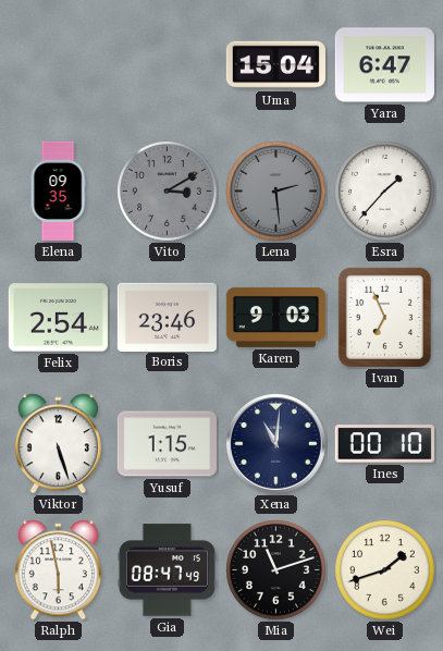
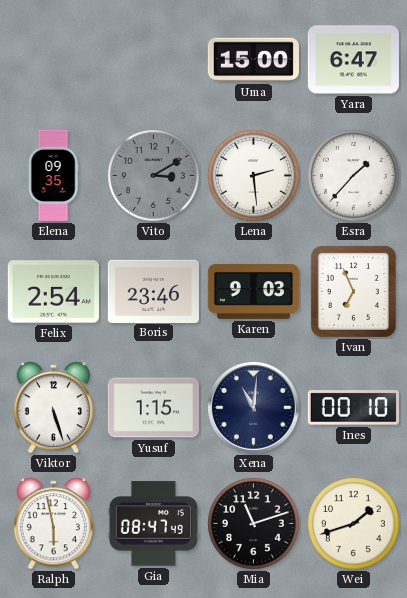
Uma: 15:04 -> 15:00 (253, 60)
Lena dial: grey -> white (254, 176)
